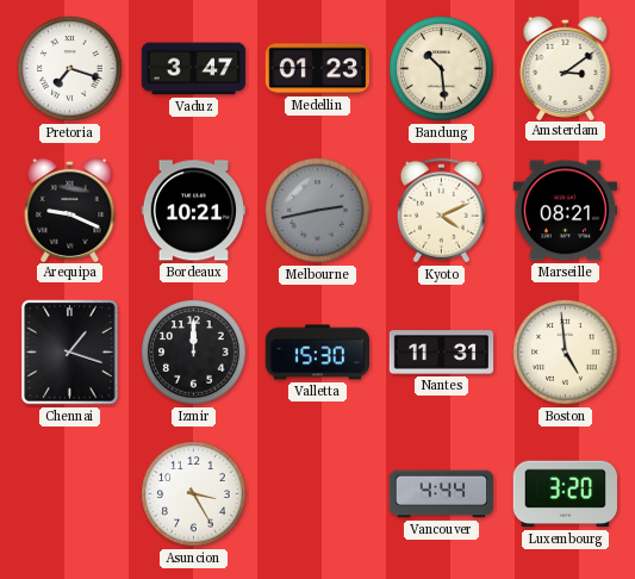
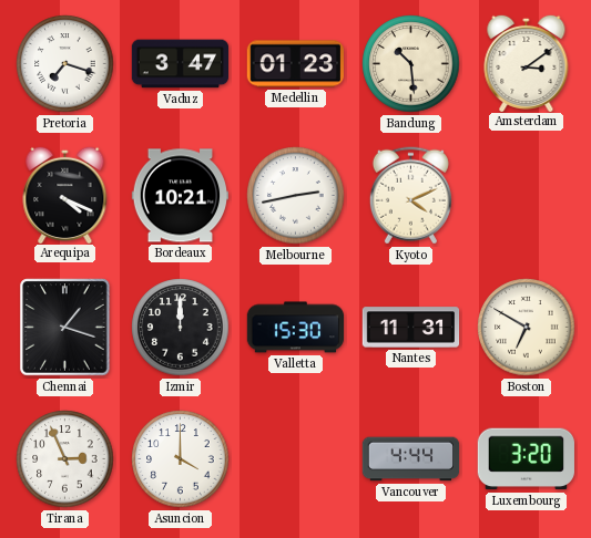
Arequipa: 9:19 -> 4:19 (65, 194)
Melbourne dial: grey -> white (296, 196)
Marseille: 08:21 -> none (565, 211)
Boston: 4:59 -> 6:50 (527, 328)
Tirana: none -> 2:56 (65, 459)
Asuncion: 3:25 -> 4:00 (181, 459)
